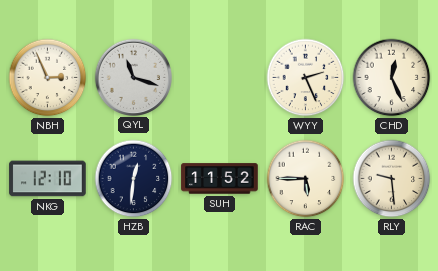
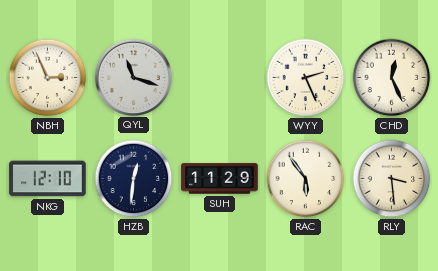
SUH: 11:52 -> 11:29 (220, 179)
RAC: 5:45 -> 5:54 (306, 179)
RLY: 9:29 -> 3:29 (392, 179)
